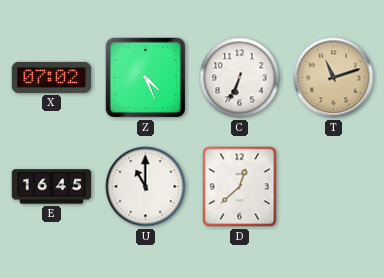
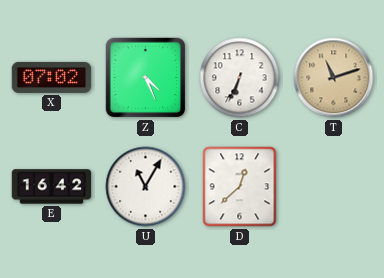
E: 16:45 -> 16:42 (52, 187)
U: 11:00 -> 11:05 (146, 187)
